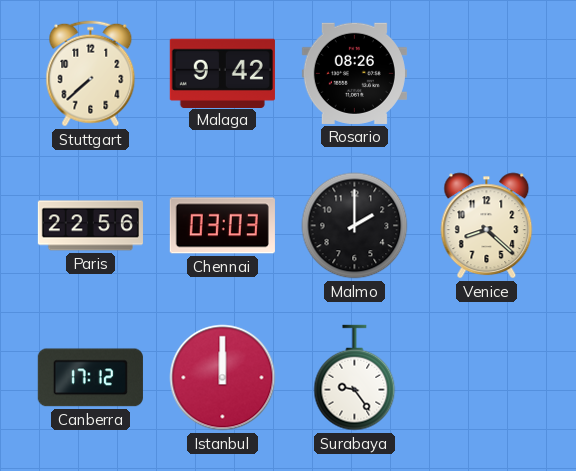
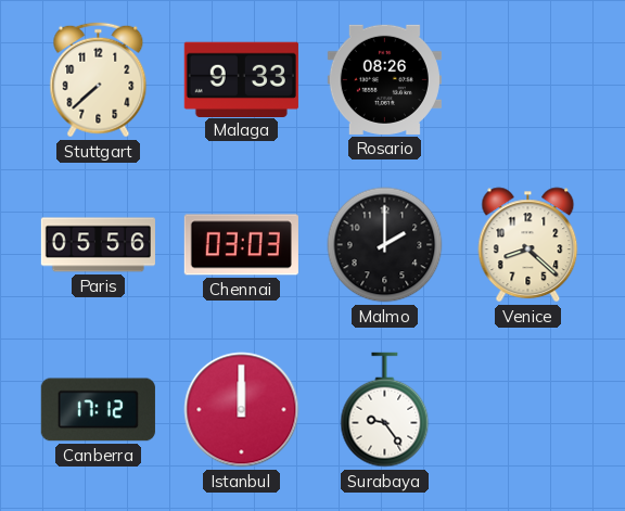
Malaga: 9:42 -> 9:33 (241, 79)
Paris: 22:56 -> 05:56 (98, 245)
